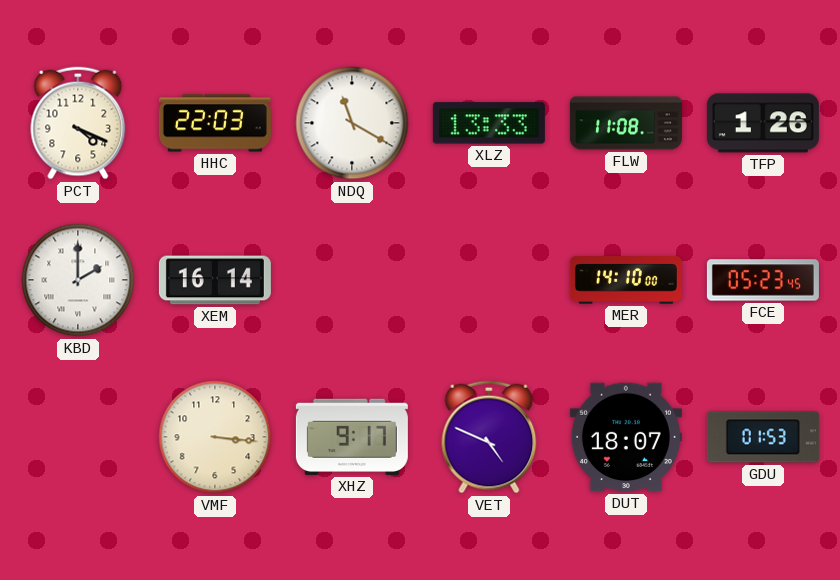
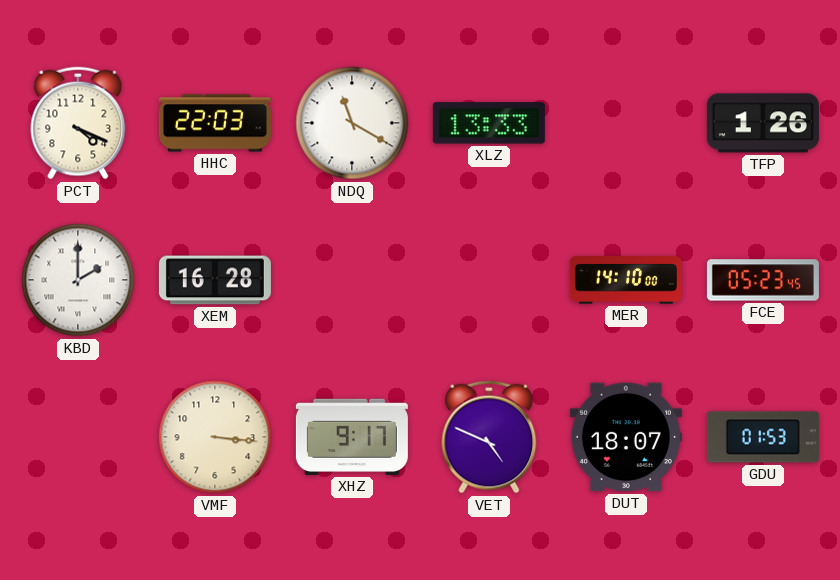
FLW: 11:08 -> none (626, 123)
XEM: 16:14 -> 16:28 (215, 280)
